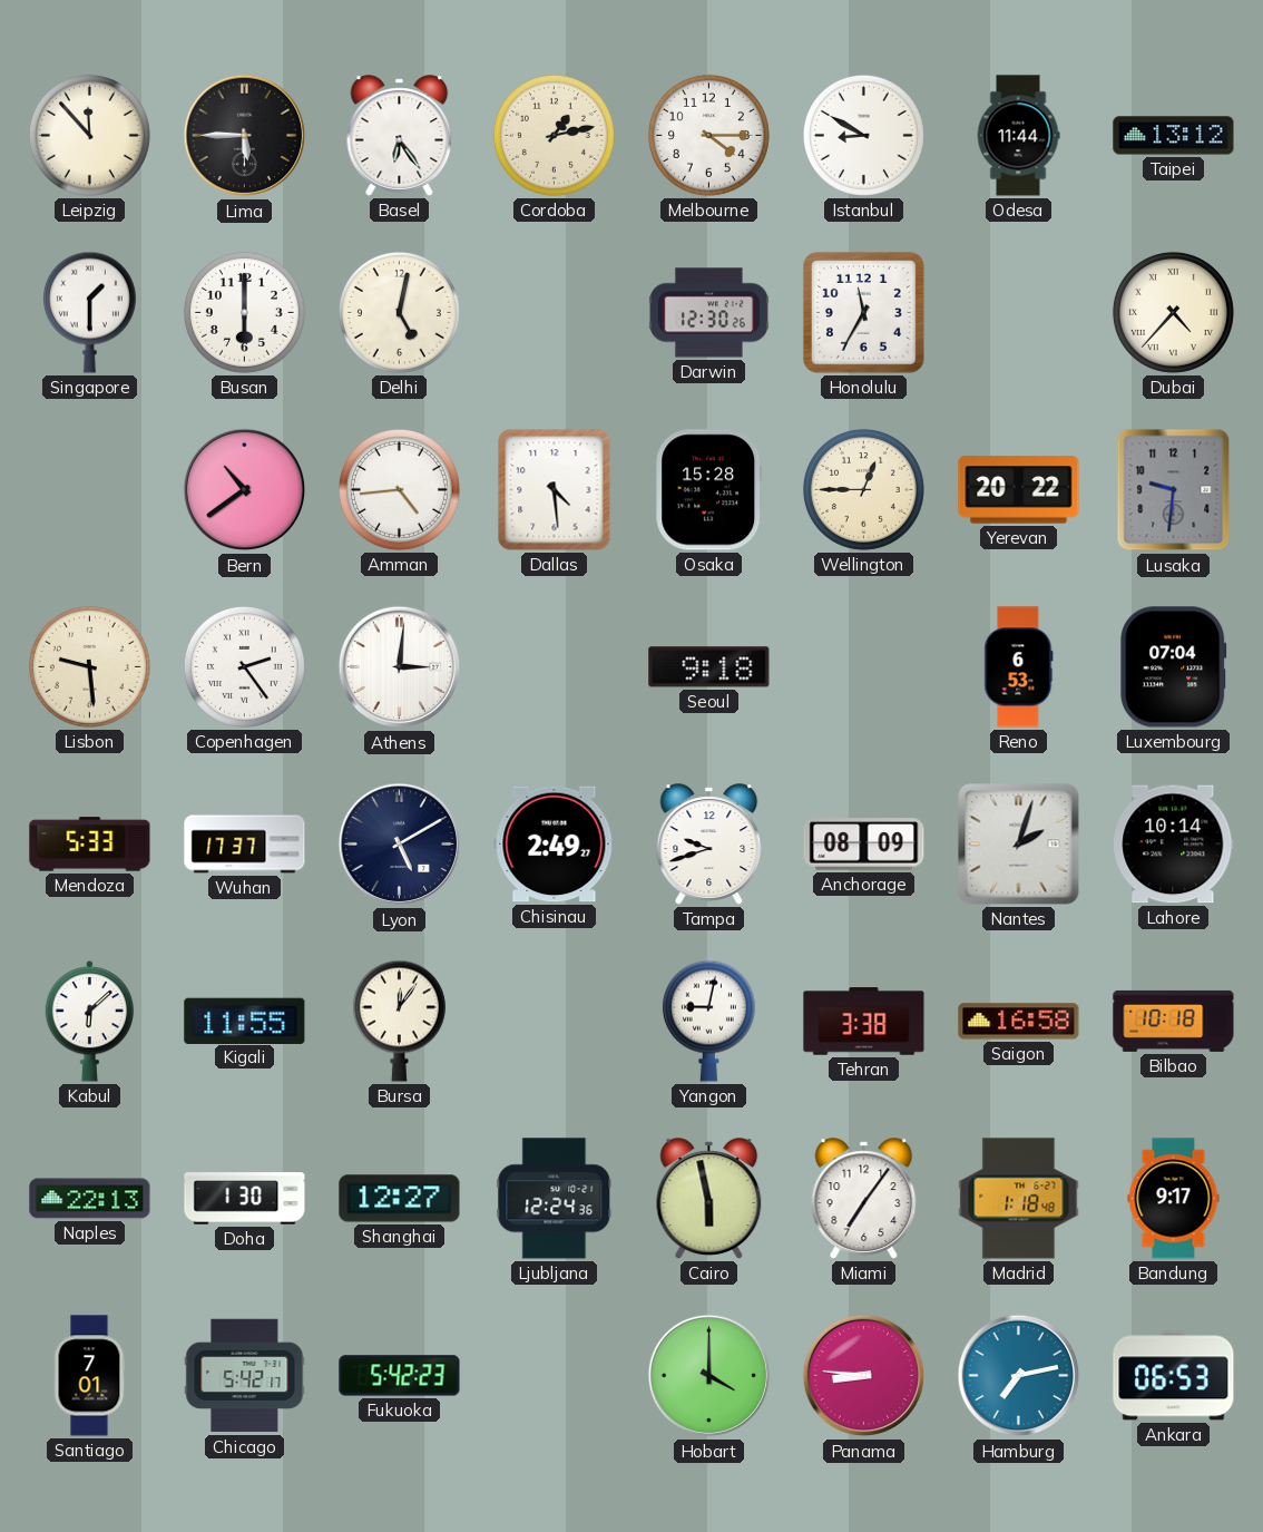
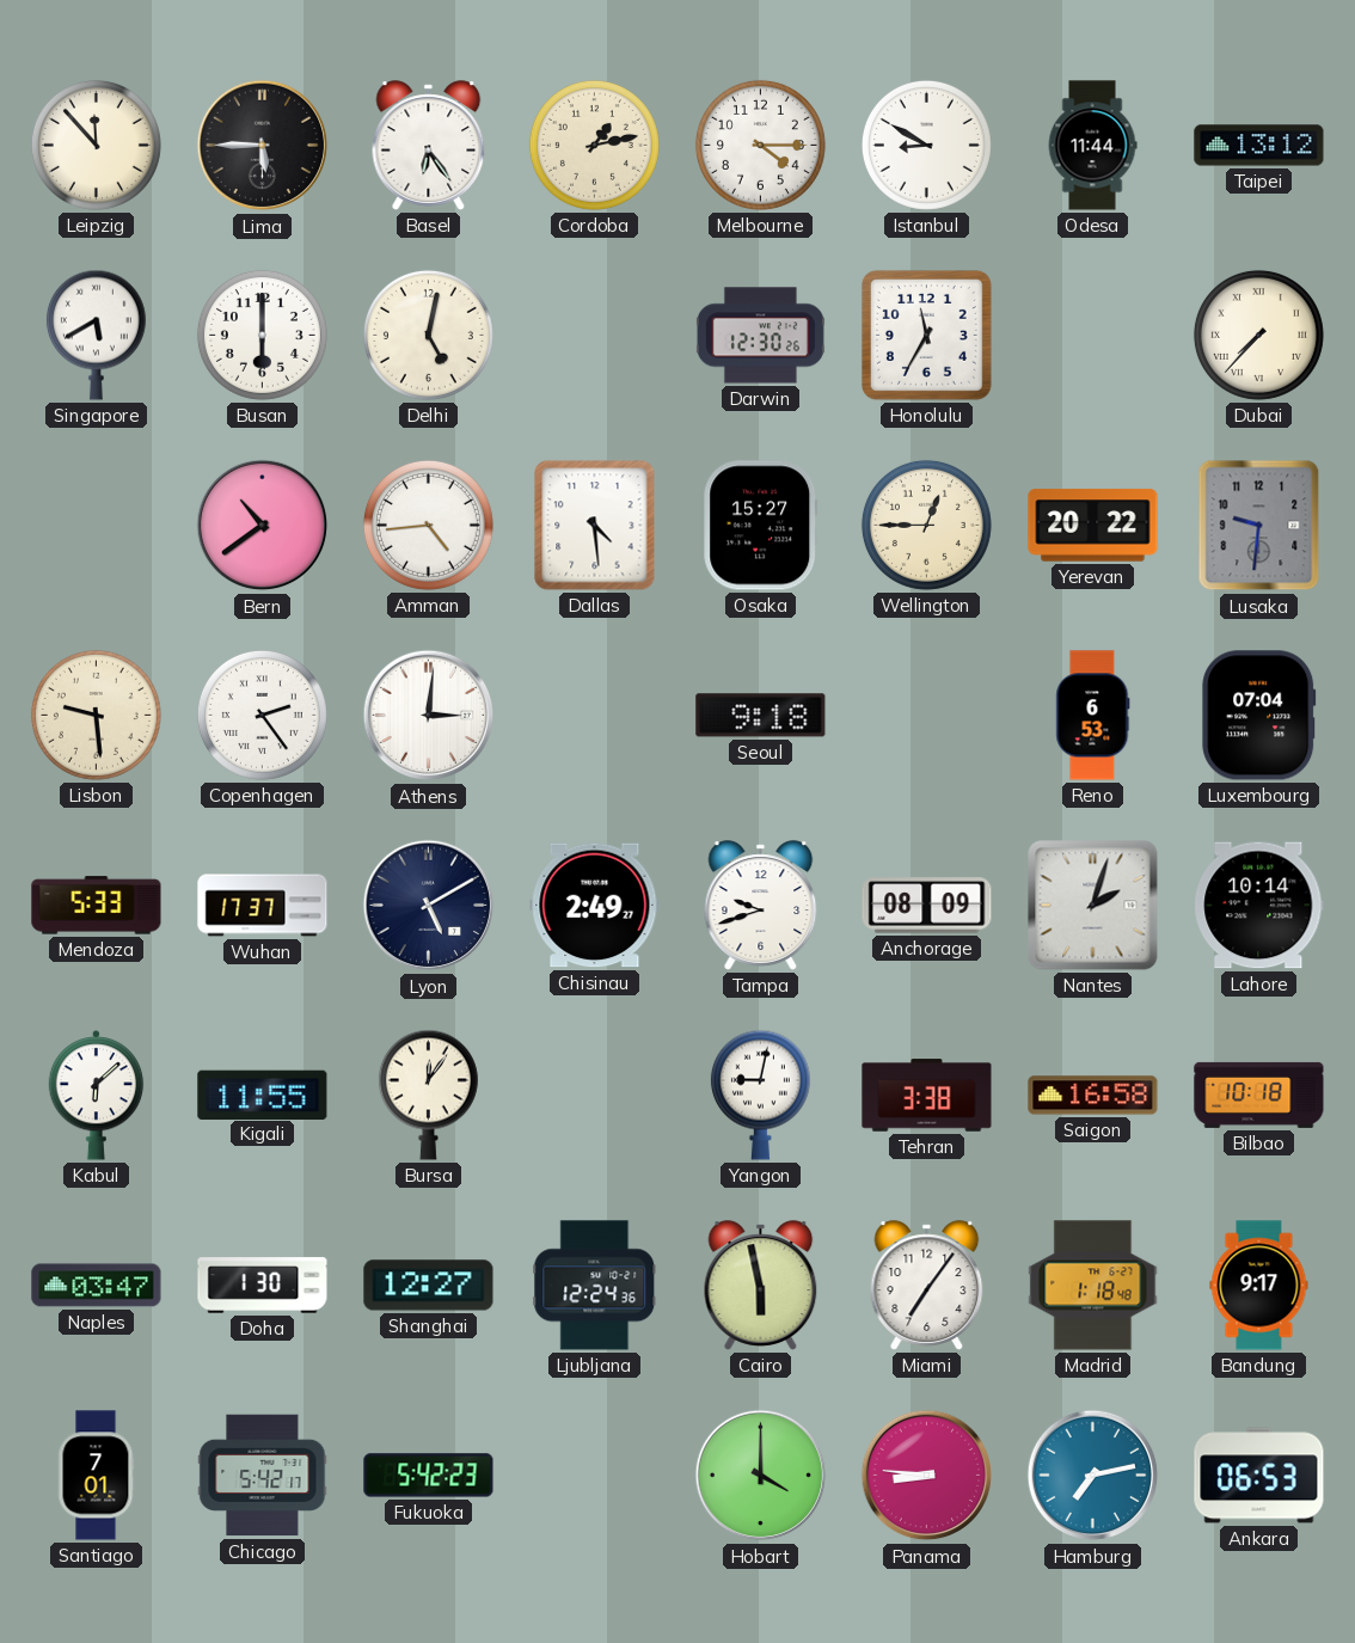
Singapore: 1:30 -> 5:40 (96, 335)
Dubai: 4:37 -> 7:37 (1258, 335)
Osaka: 15:28 -> 15:27 (761, 526)
Naples: 22:13 -> 03:47 (97, 1286)
